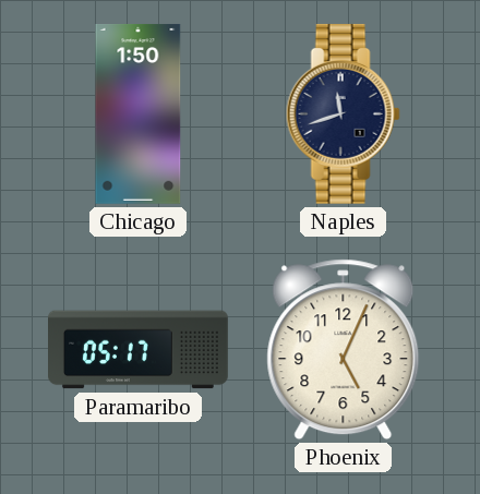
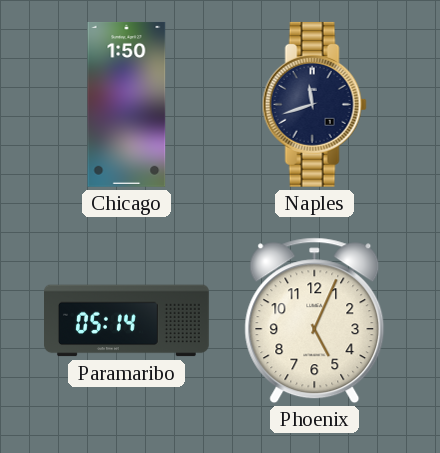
Paramaribo: 05:17 -> 05:14 (127, 321)
